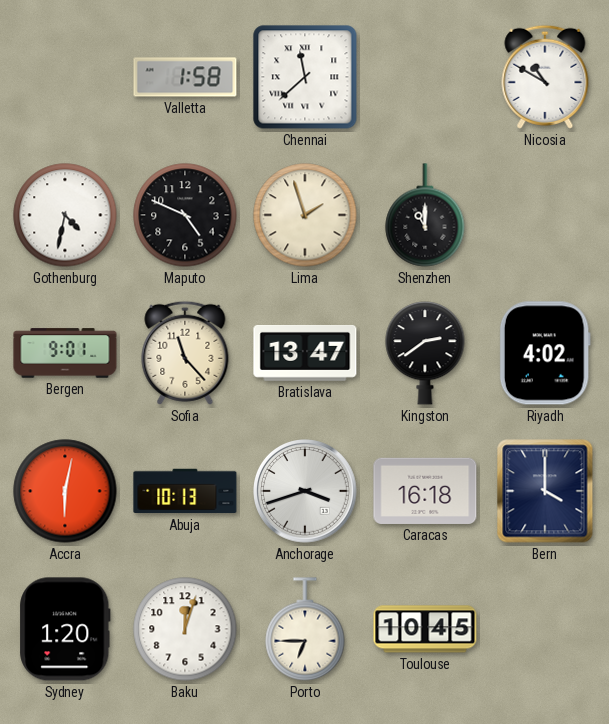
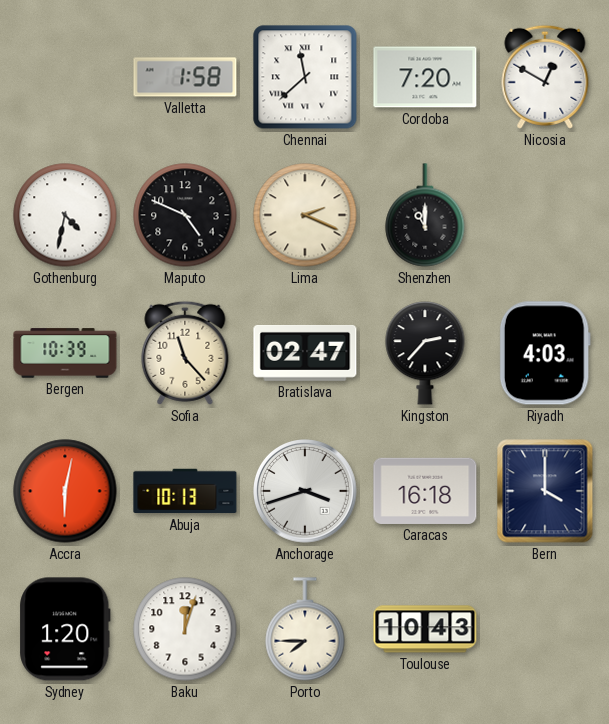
Cordoba: none -> 7:20 (425, 77)
Nicosia: 10:50 -> 12:50 (545, 77)
Lima: 1:57 -> 2:19 (305, 215)
Bergen: 9:01 -> 10:39 (65, 353)
Bratislava: 13:47 -> 02:47 (305, 353)
Kingston: 2:39 -> 2:37 (425, 354)
Riyadh: 4:02 -> 4:03 (545, 353)
Porto: 6:45 -> 7:45 (305, 629)
Toulouse: 10:45 -> 10:43 (425, 629)
